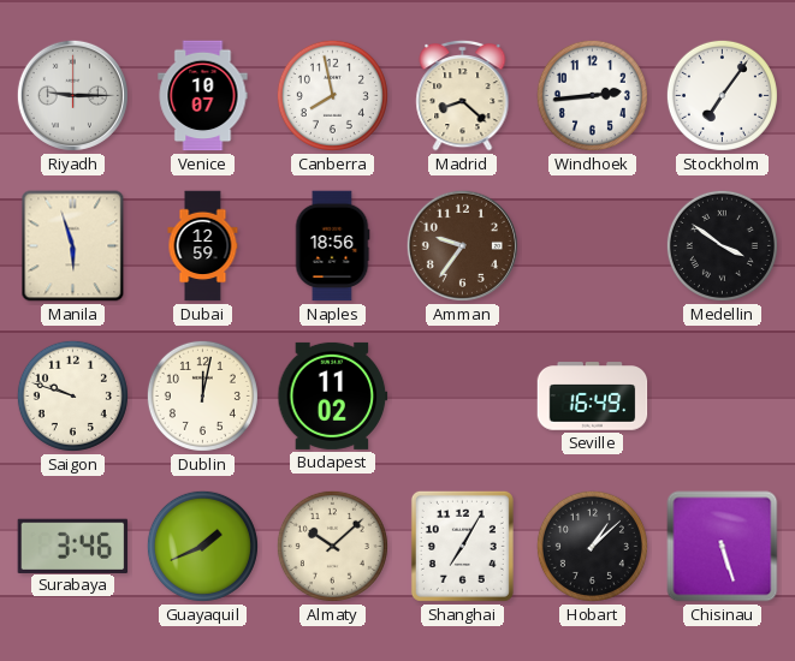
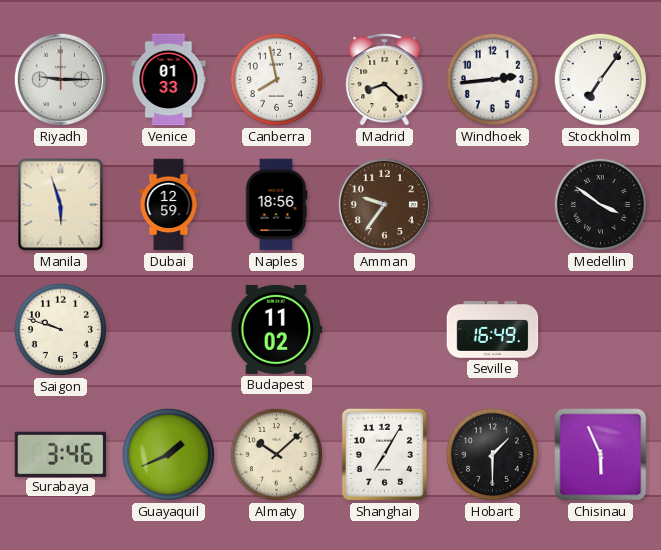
Venice: 10:07 -> 01:33 (169, 80)
Dublin: 12:02 -> none (202, 395)
Hobart: 1:08 -> 1:30 (492, 454)
Chisinau: 5:27 -> 5:56 (601, 455)
